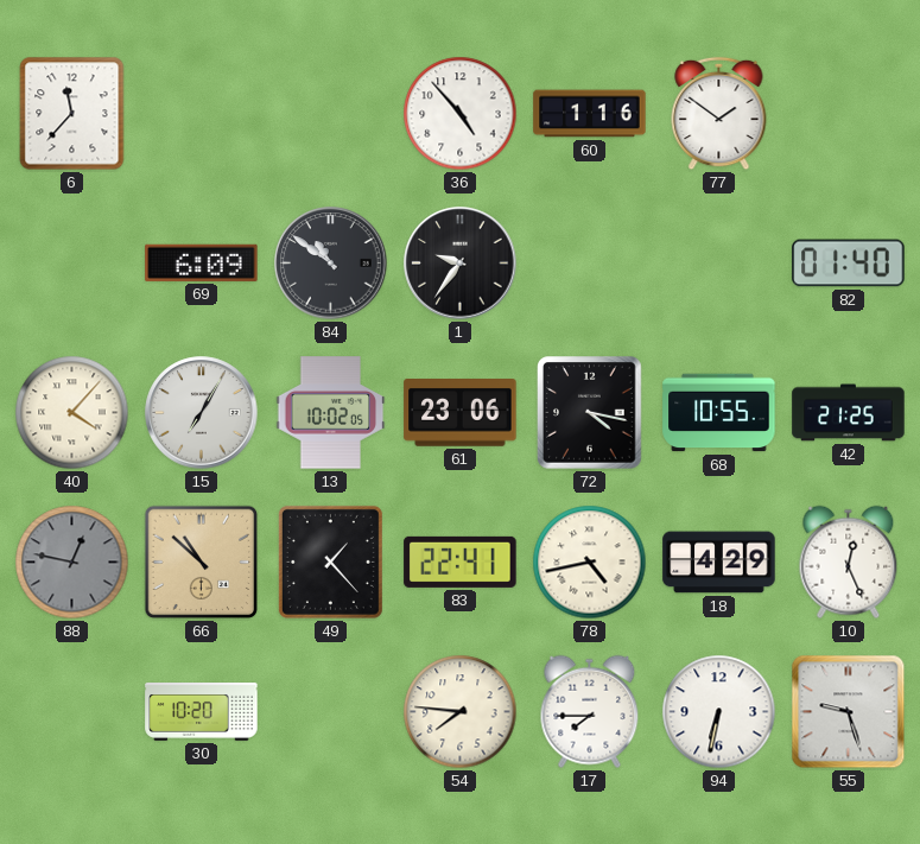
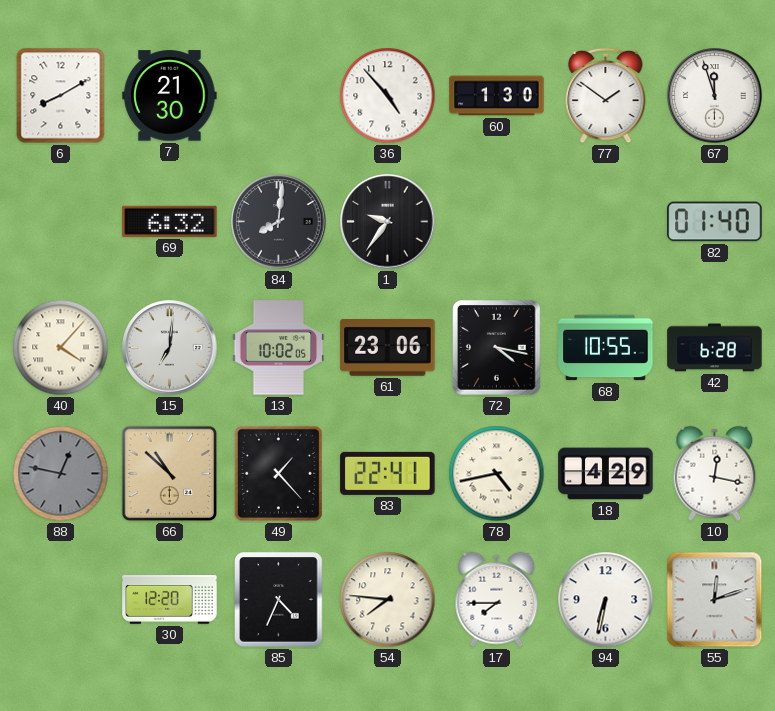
6: 11:37 -> 8:10 (61, 96)
7: none -> 21:30 (170, 96)
60: 1:16 -> 1:30 (497, 96)
67: none -> 11:57 (715, 96)
69: 6:09 -> 6:32 (170, 221)
84: 10:51 -> 8:01 (279, 222)
15: 7:05 -> 7:01 (170, 348)
42: 21:25 -> 6:28 (715, 348)
10: 12:26 -> 12:17 (715, 474)
30: 10:20 -> 12:20 (170, 600)
85: none -> 4:34 (279, 600)
55: 9:27 -> 12:12 (715, 600)
